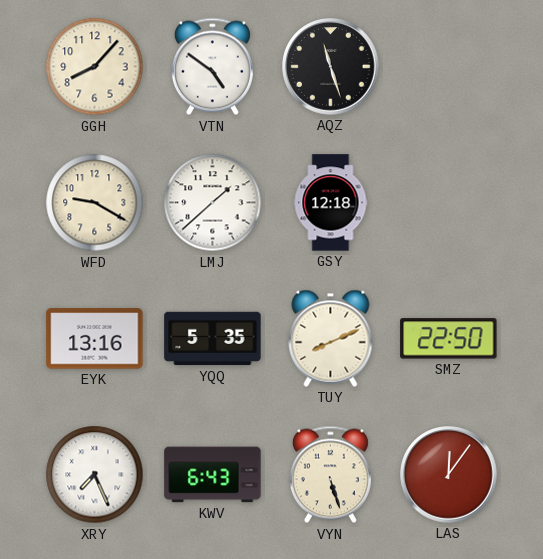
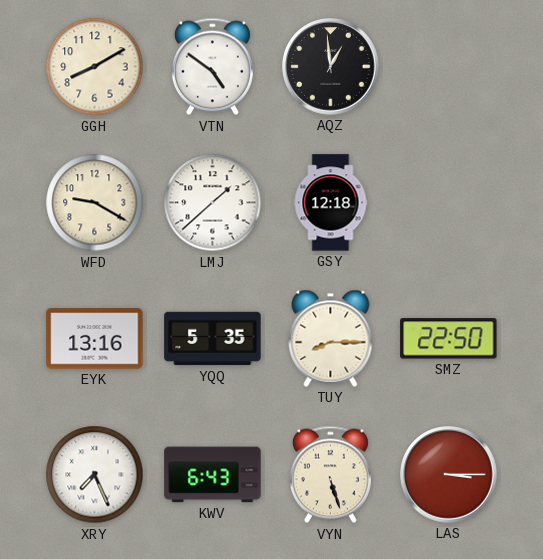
GGH: 8:07 -> 8:10 (95, 67)
AQZ: 11:27 -> 12:59 (331, 67)
TUY: 8:11 -> 8:15 (331, 338)
LAS: 12:06 -> 3:15 (449, 475)
